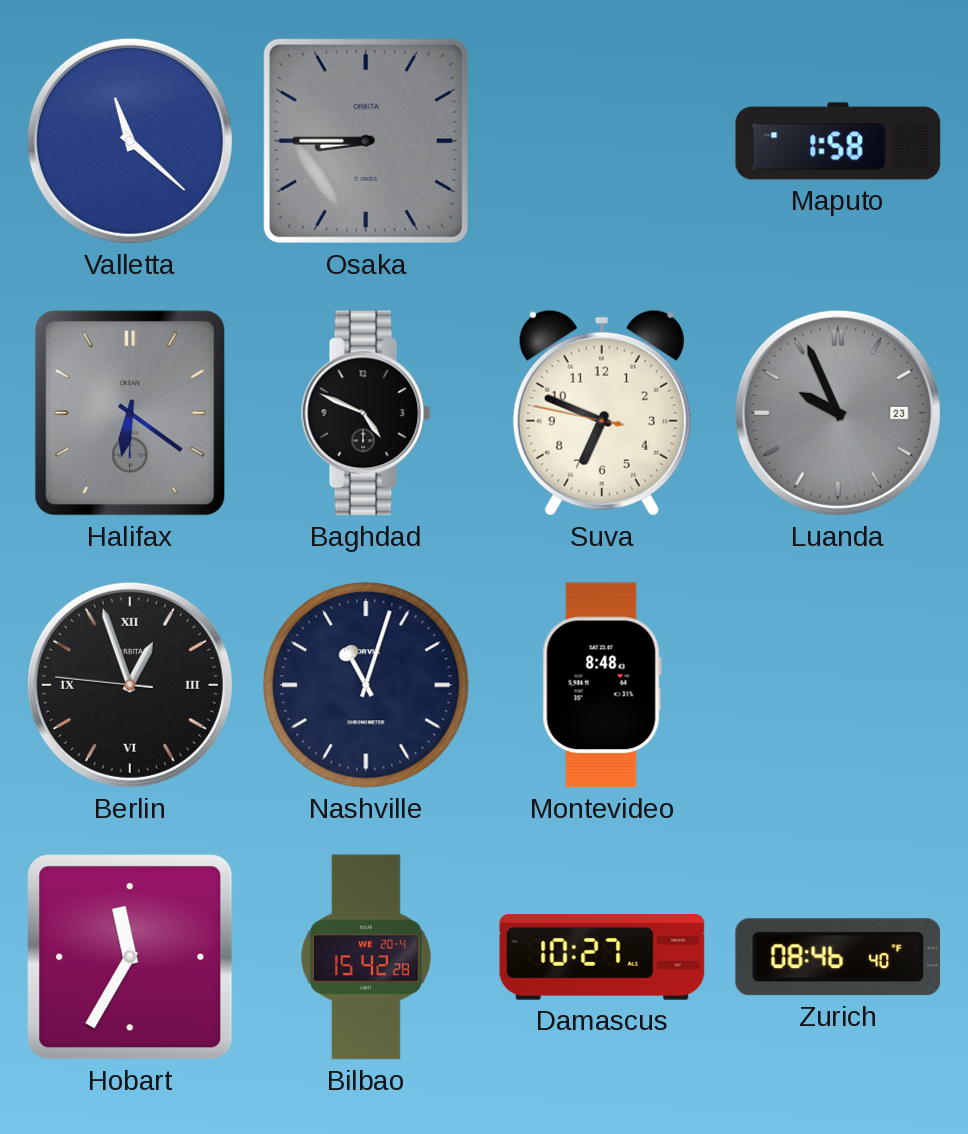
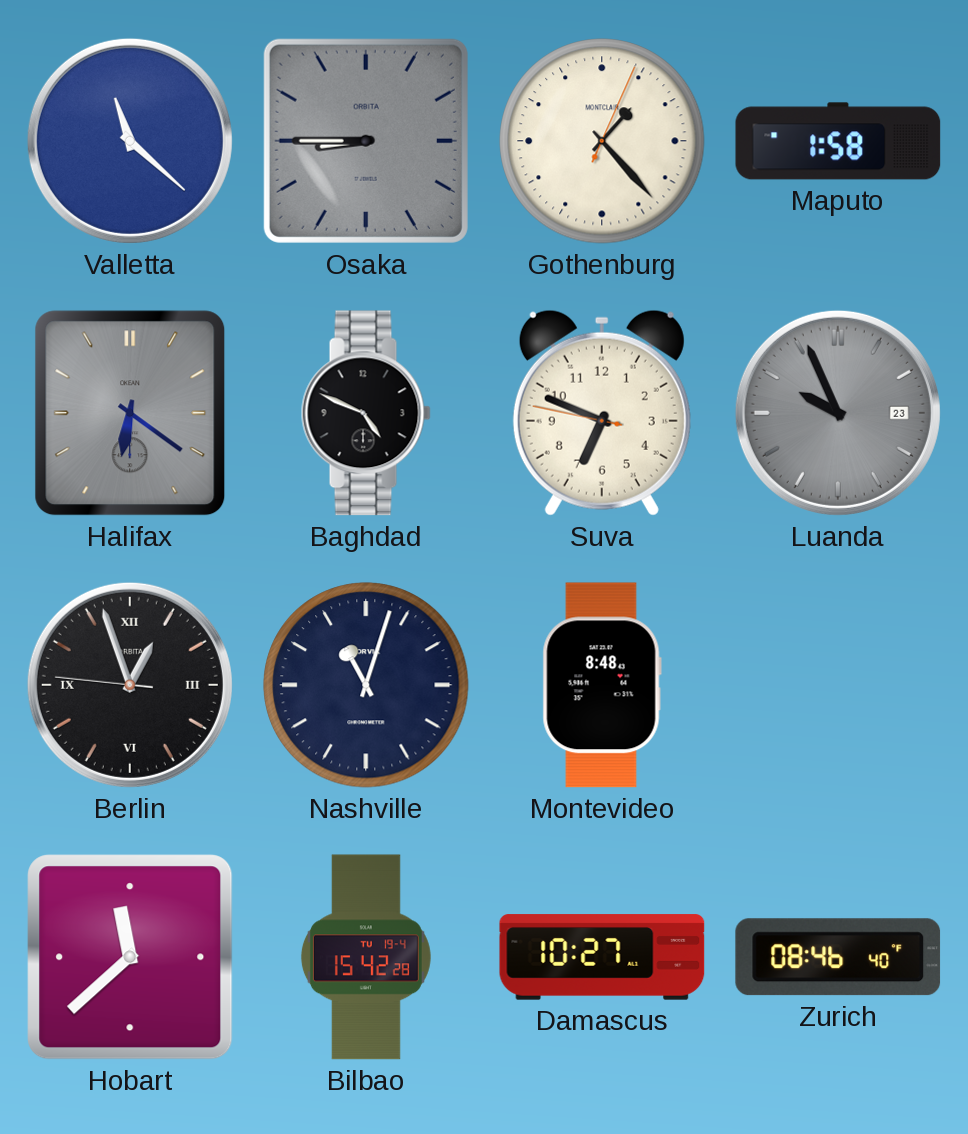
Gothenburg: none -> 1:23 (602, 141)
Hobart: 11:35 -> 11:38 (130, 957)
Bilbao date: WE 20-4 -> TU 19-4 (366, 957)
